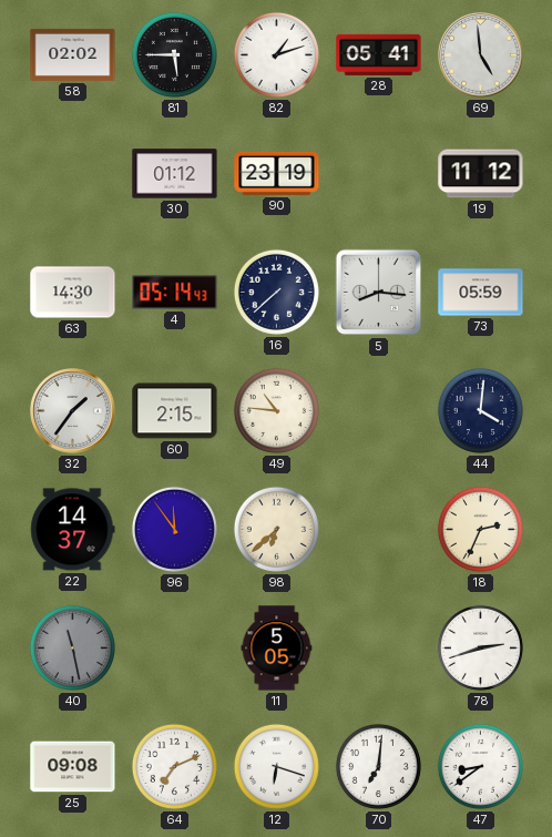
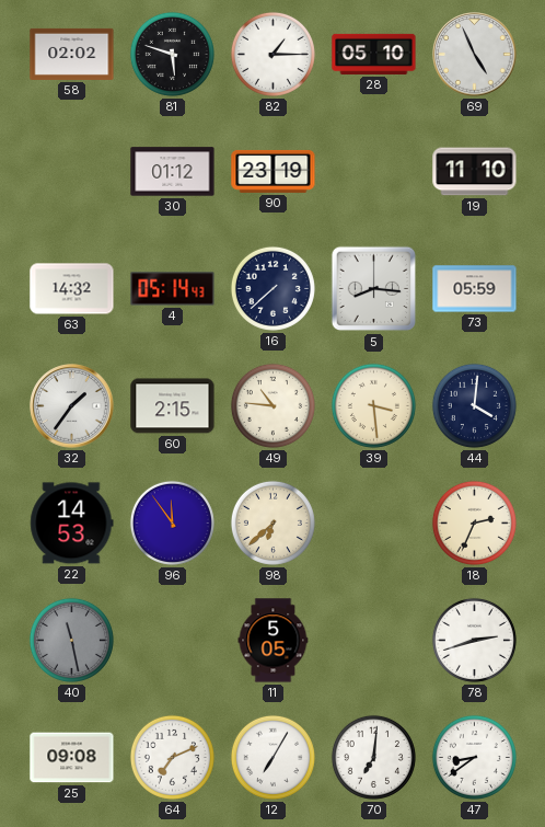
81: 5:45 -> 5:48 (172, 54)
82: 1:12 -> 1:15 (272, 54)
28: 05:41 -> 05:10 (374, 54)
69: 4:59 -> 4:56 (475, 55)
19: 11:12 -> 11:10 (475, 172)
63: 14:30 -> 14:32 (72, 289)
39: none -> 3:29 (373, 405)
22: 14:37 -> 14:53 (72, 524)
12: 6:18 -> 7:05 (272, 757)
